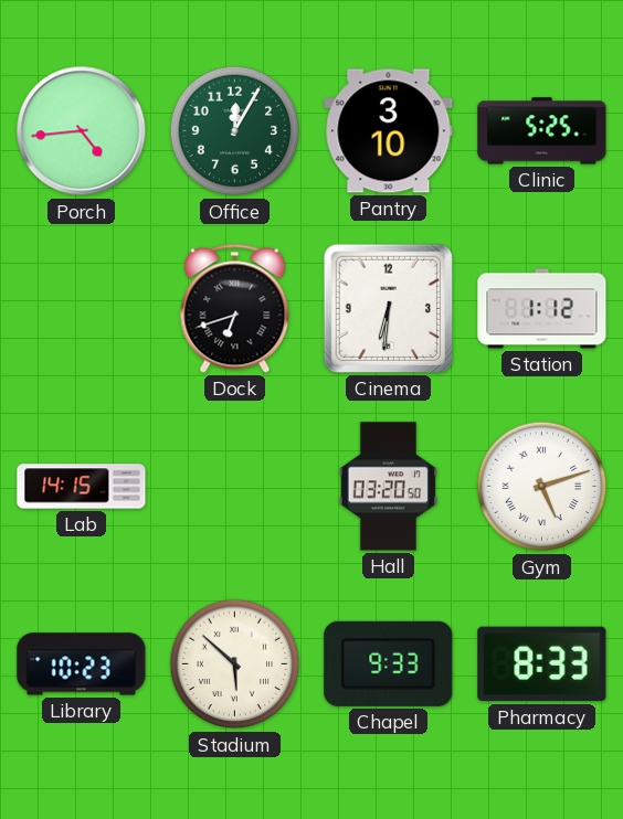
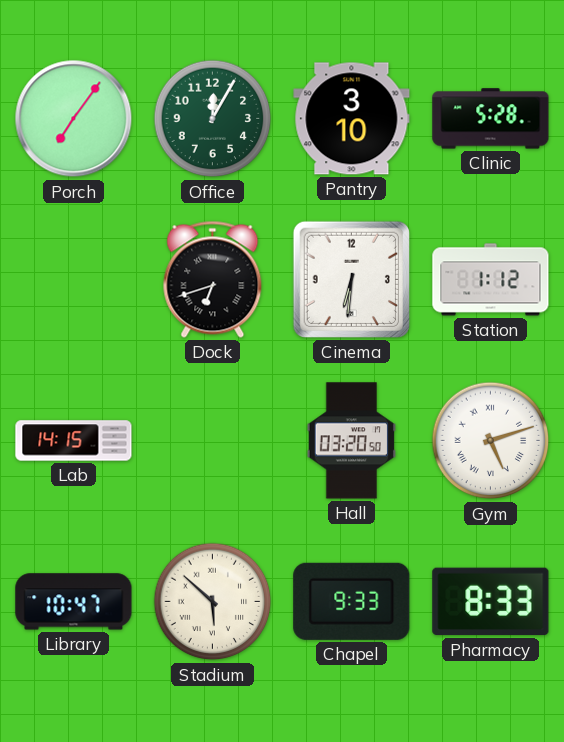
Porch: 4:44 -> 7:06 (74, 119)
Clinic: 5:25 -> 5:28 (491, 119)
Library: 10:23 -> 10:47 (74, 602)
